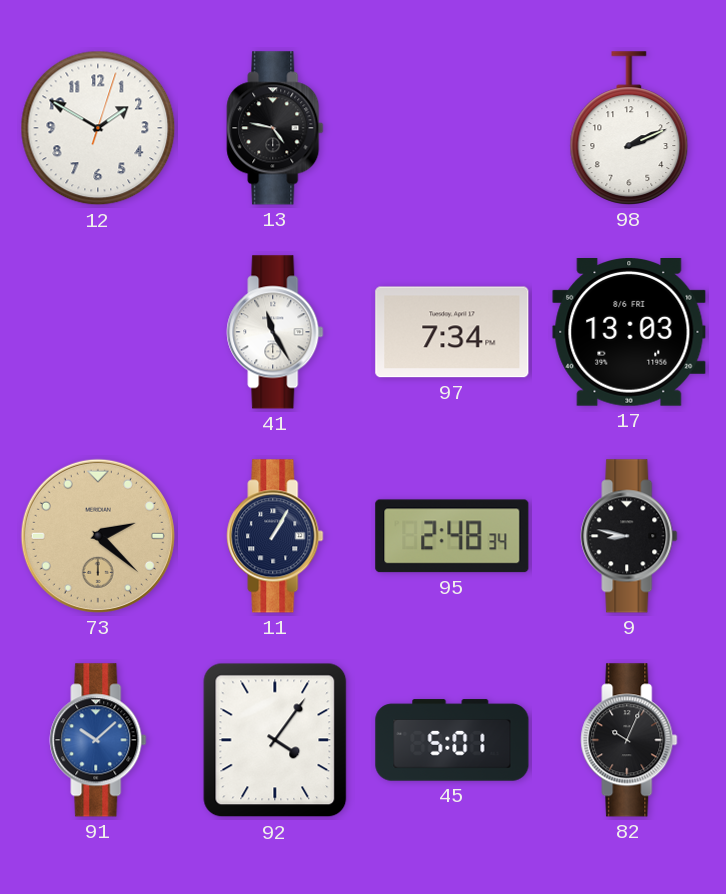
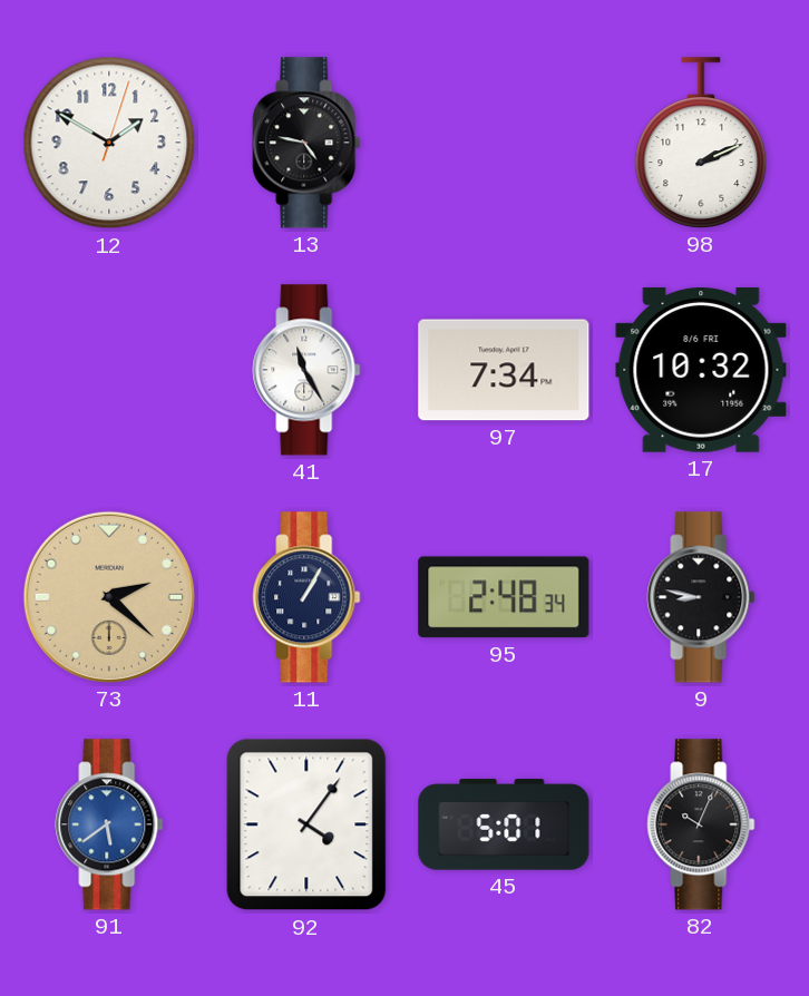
17: 13:03 -> 10:32 (701, 371)
91: 10:08 -> 5:39 (109, 824)
